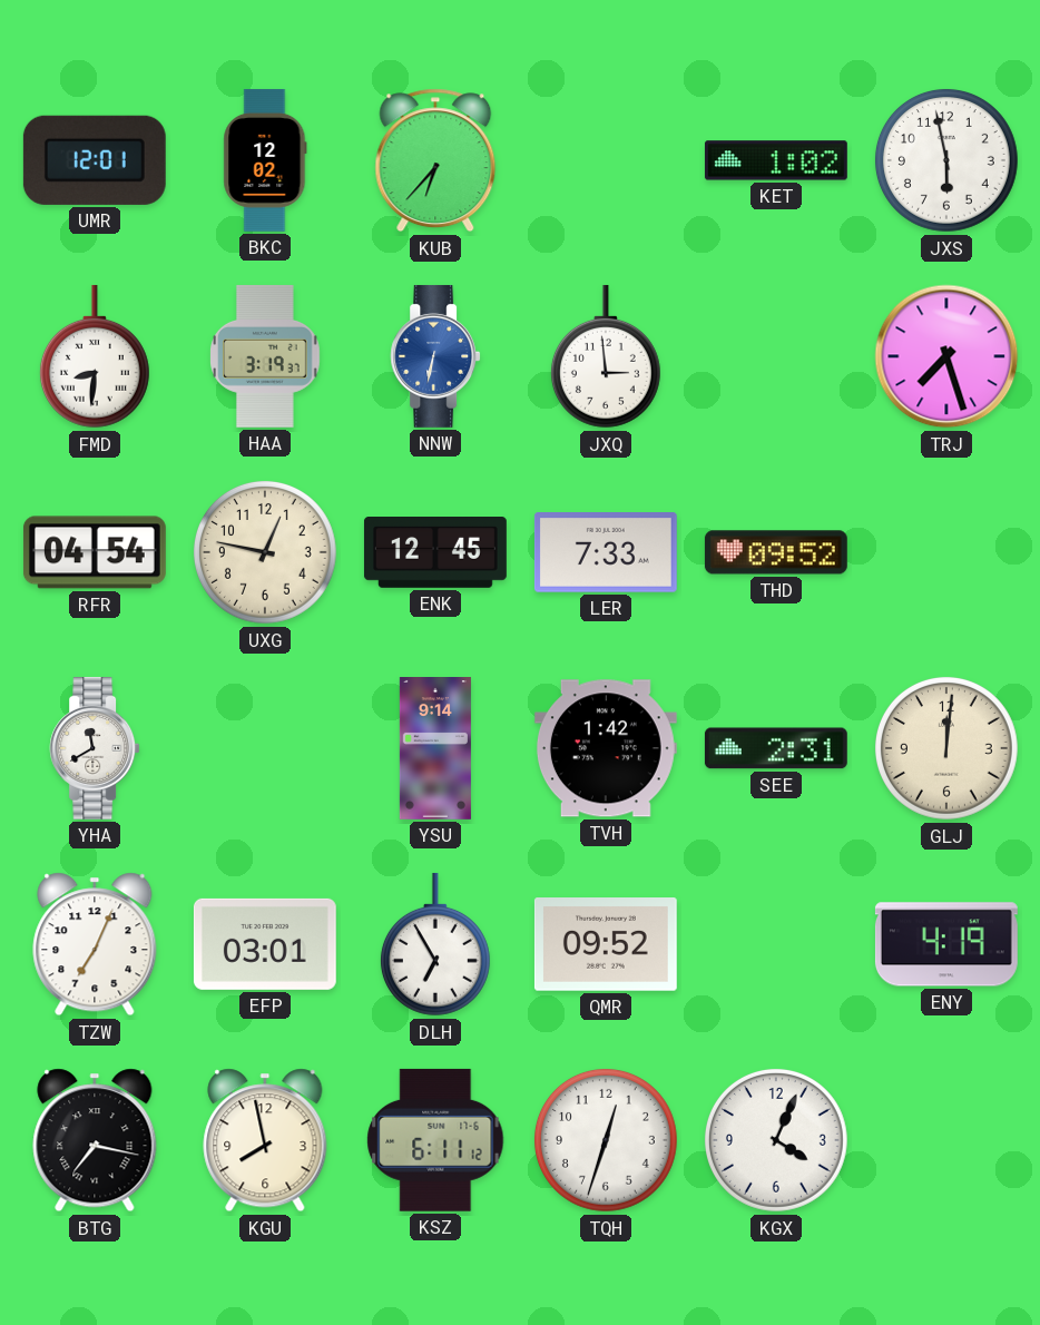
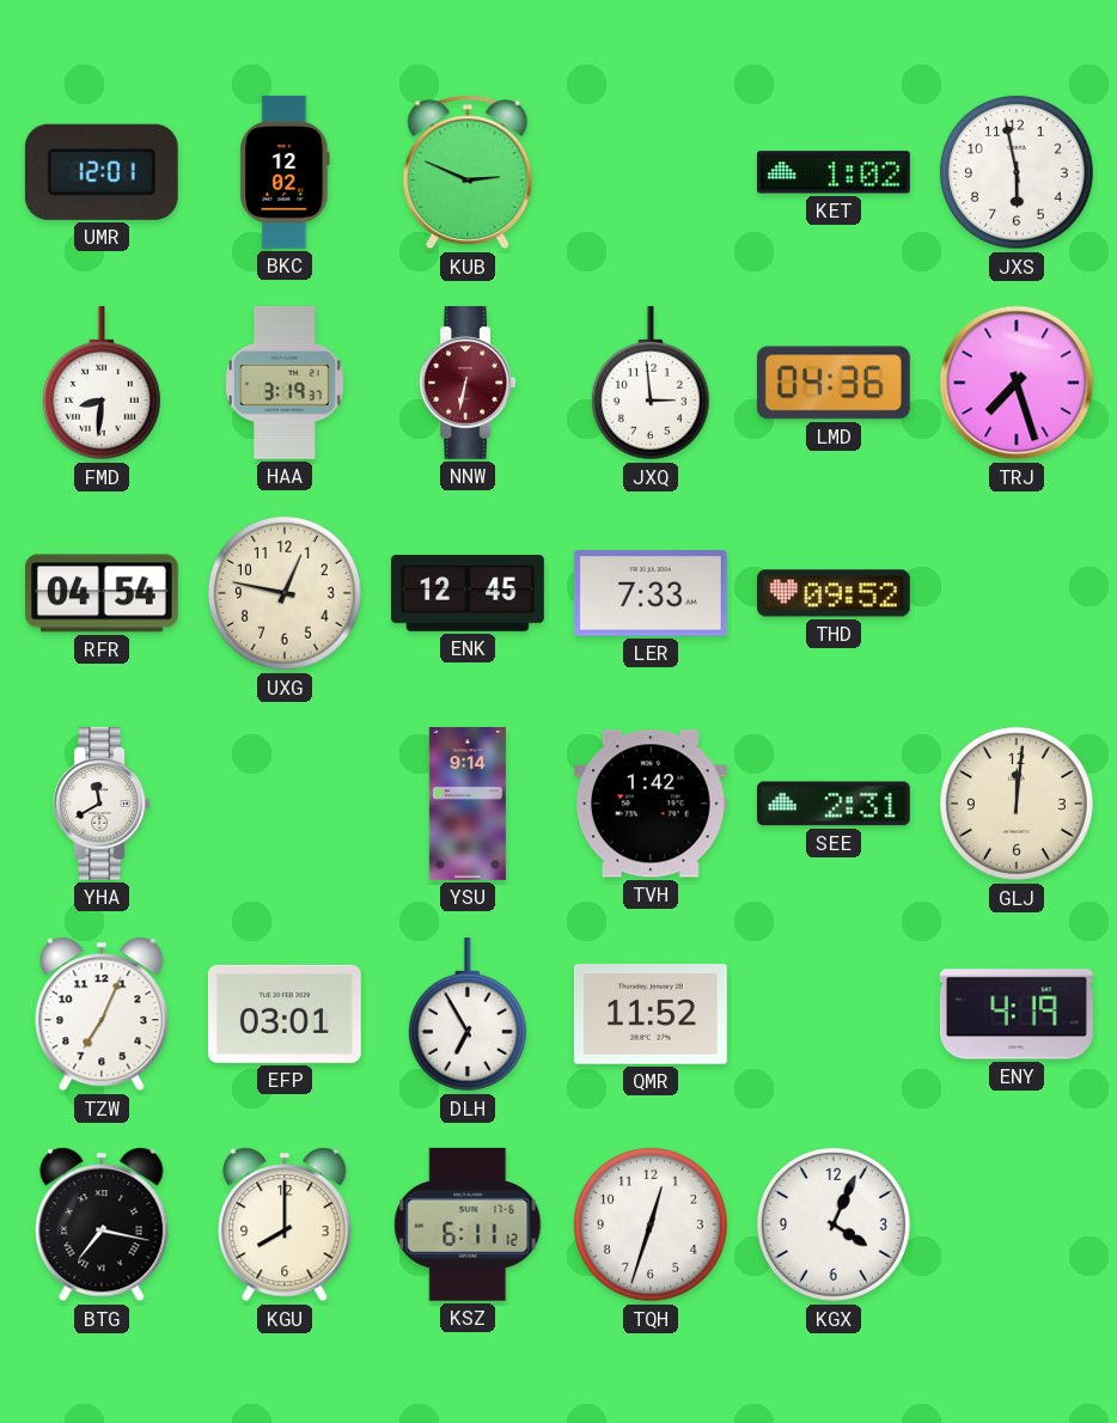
KUB: 6:37 -> 2:49 (468, 172)
NNW dial: blue -> burgundy (468, 383)
LMD: none -> 04:36 (834, 383)
QMR: 09:52 -> 11:52 (651, 1015)
KGU: 7:58 -> 8:00 (285, 1224)
